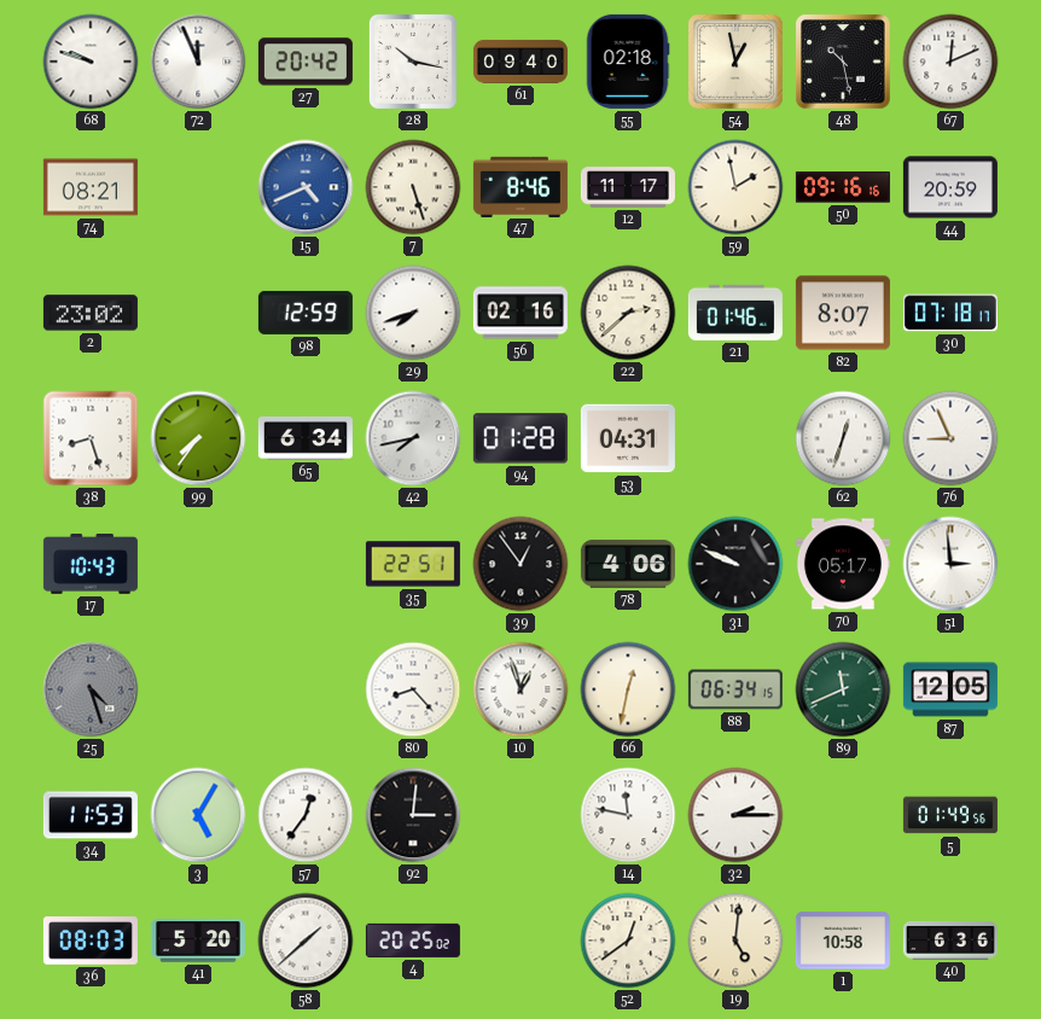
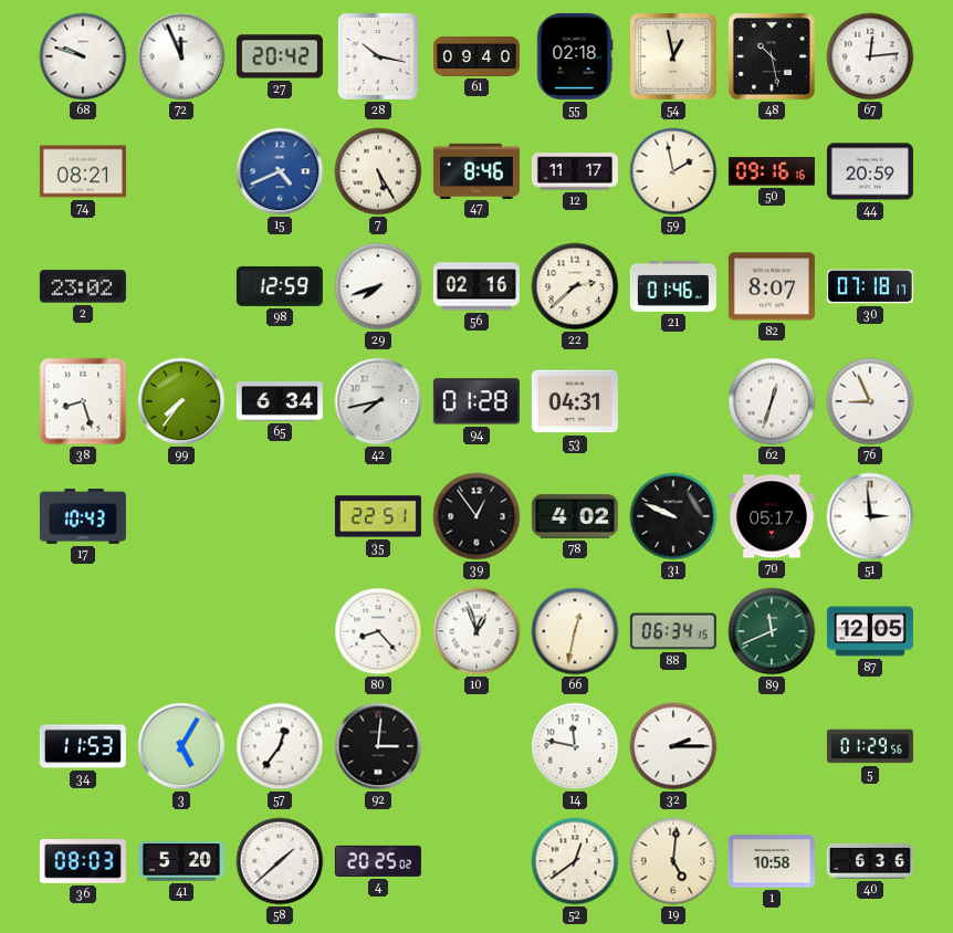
67: 12:11 -> 12:14 (870, 56)
7: 5:27 -> 5:25 (378, 171)
78: 4:06 -> 4:02 (575, 516)
25: 4:27 -> none (91, 689)
5: 01:49 -> 01:29 (870, 746)
